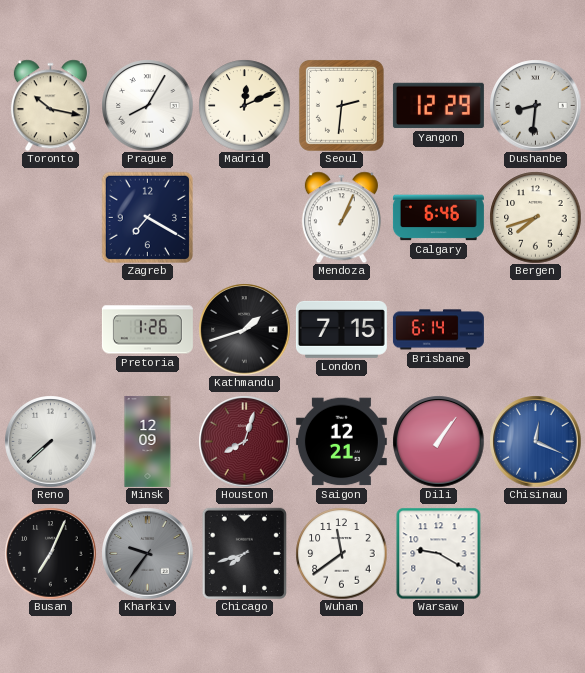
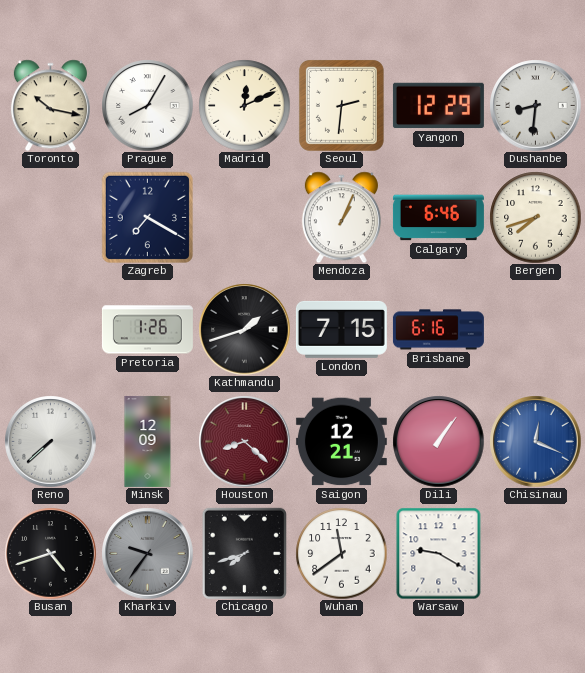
Brisbane: 6:14 -> 6:16 (438, 330)
Houston: 8:03 -> 8:22 (244, 441)
Busan: 7:04 -> 4:42 (50, 553)
